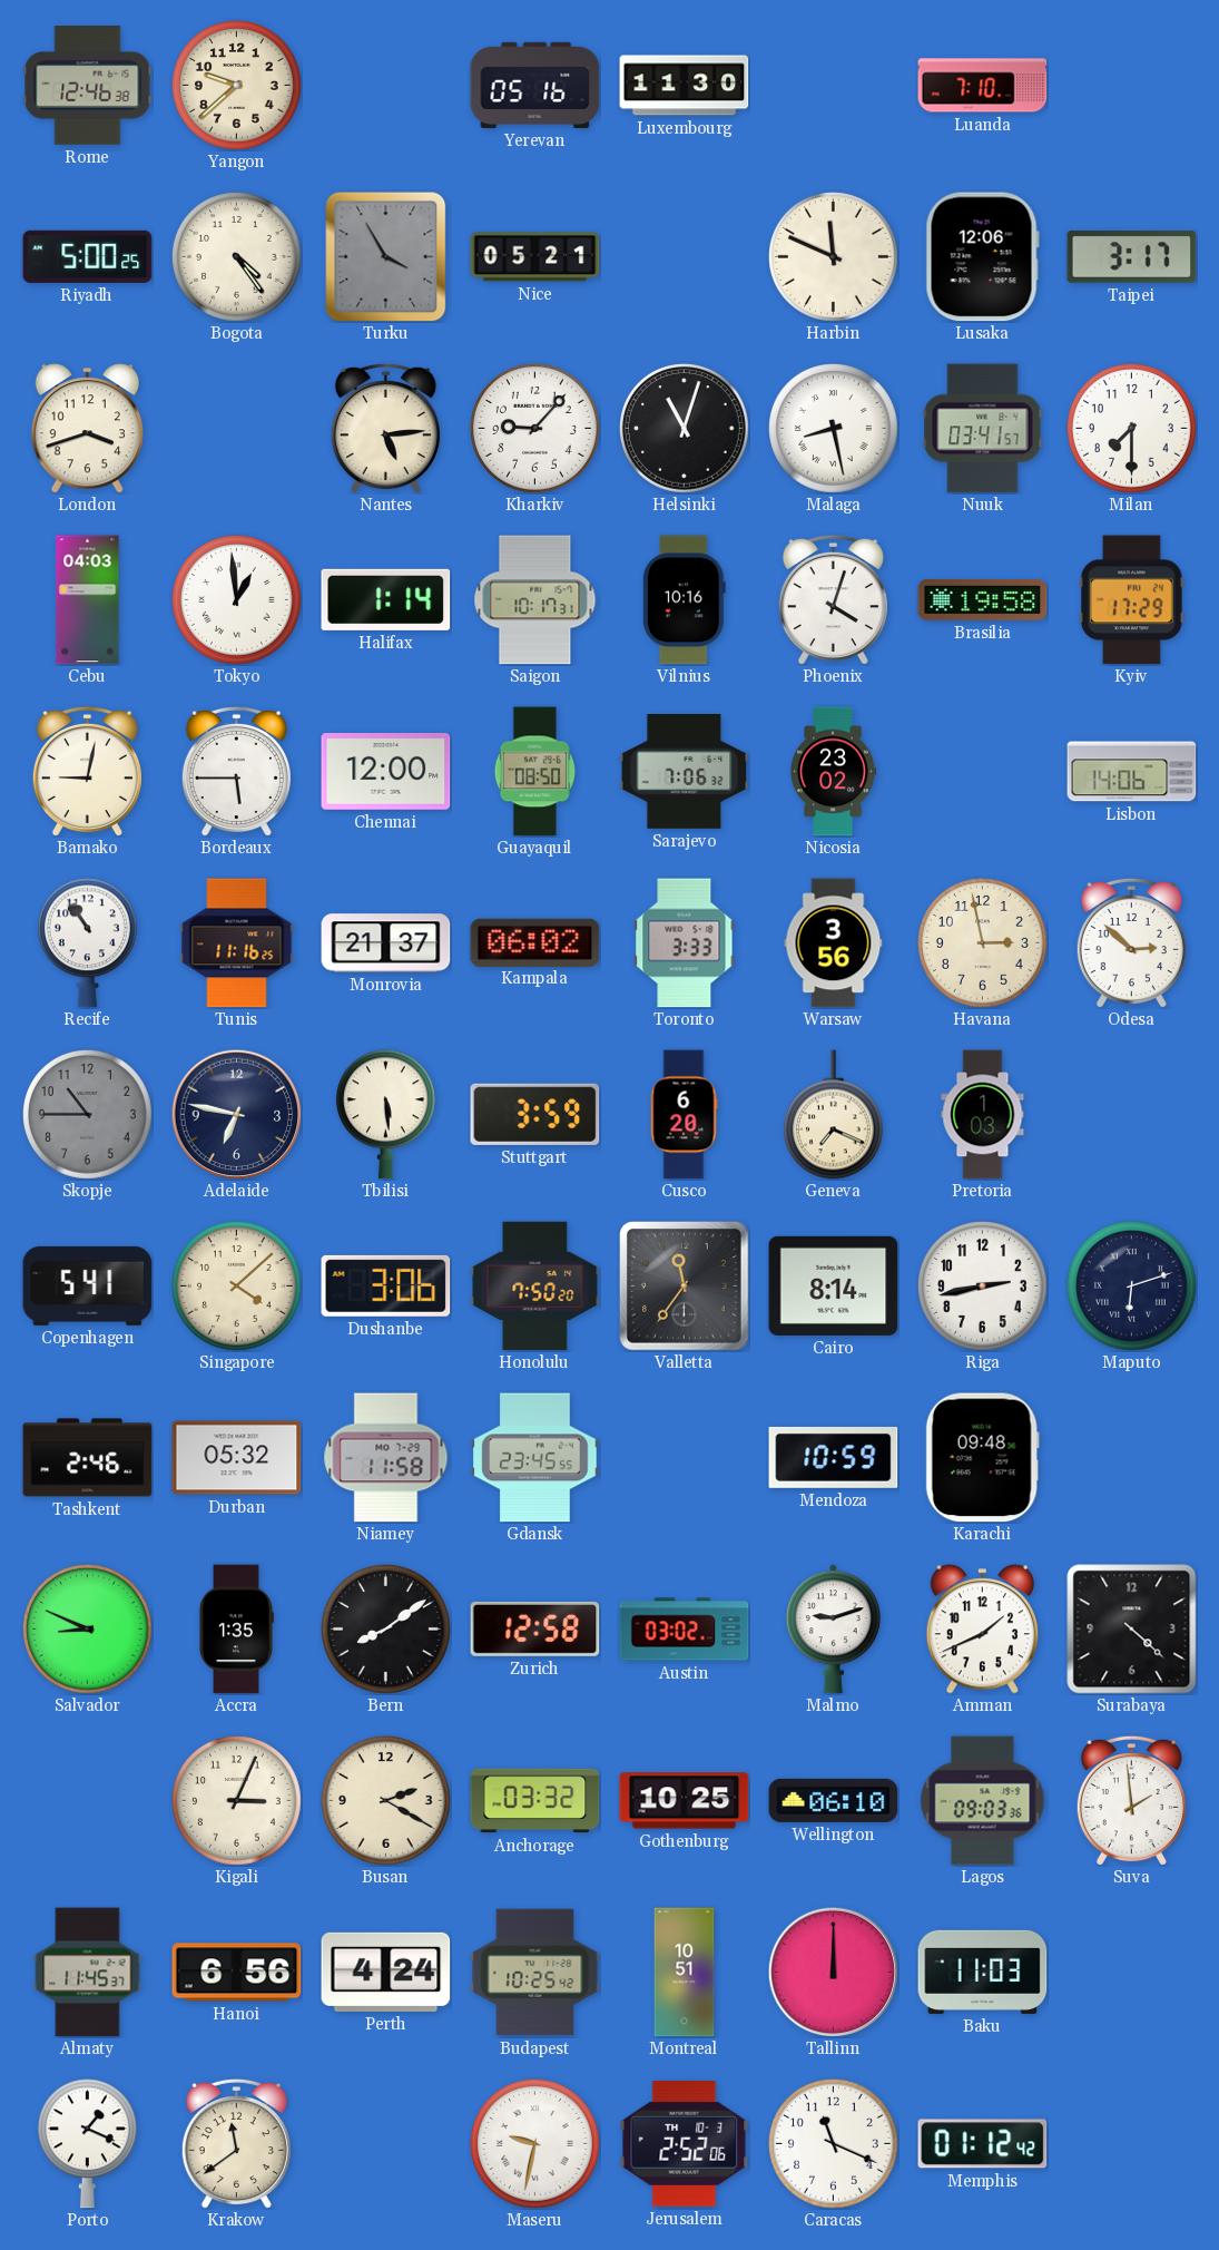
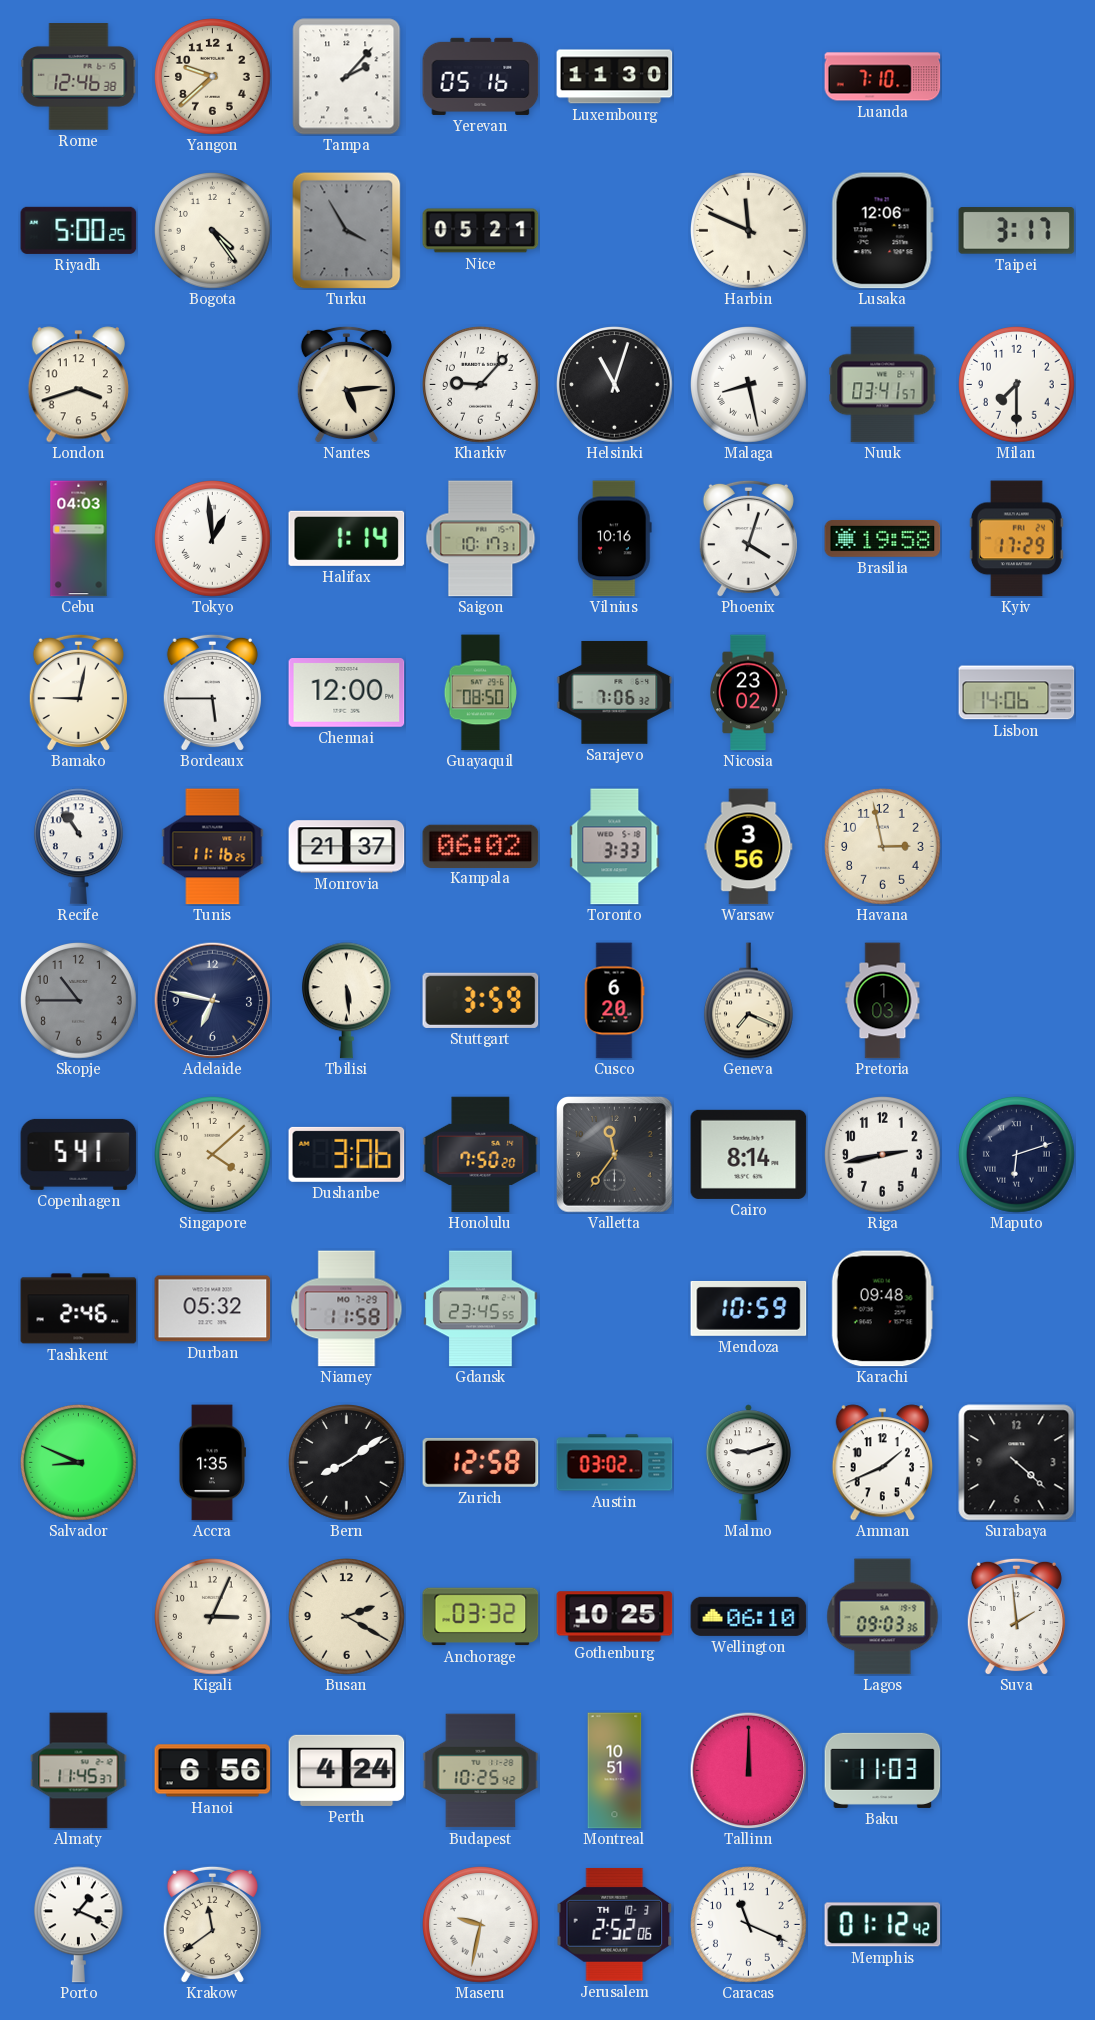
Tampa: none -> 2:07 (347, 77)
Odesa: 2:52 -> none (1131, 942)
